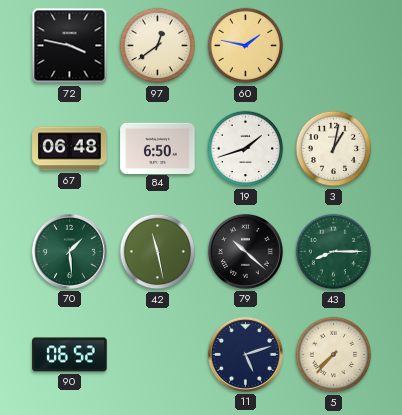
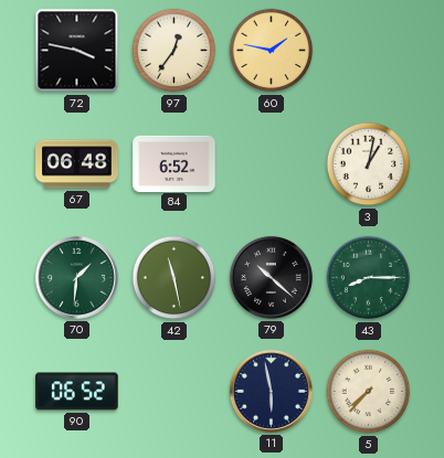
97: 12:39 -> 12:36 (175, 51)
84: 6:50 -> 6:52 (175, 163)
19: 1:42 -> none (246, 149)
70: 1:29 -> 1:31 (76, 277)
11: 5:12 -> 5:58 (271, 391)
